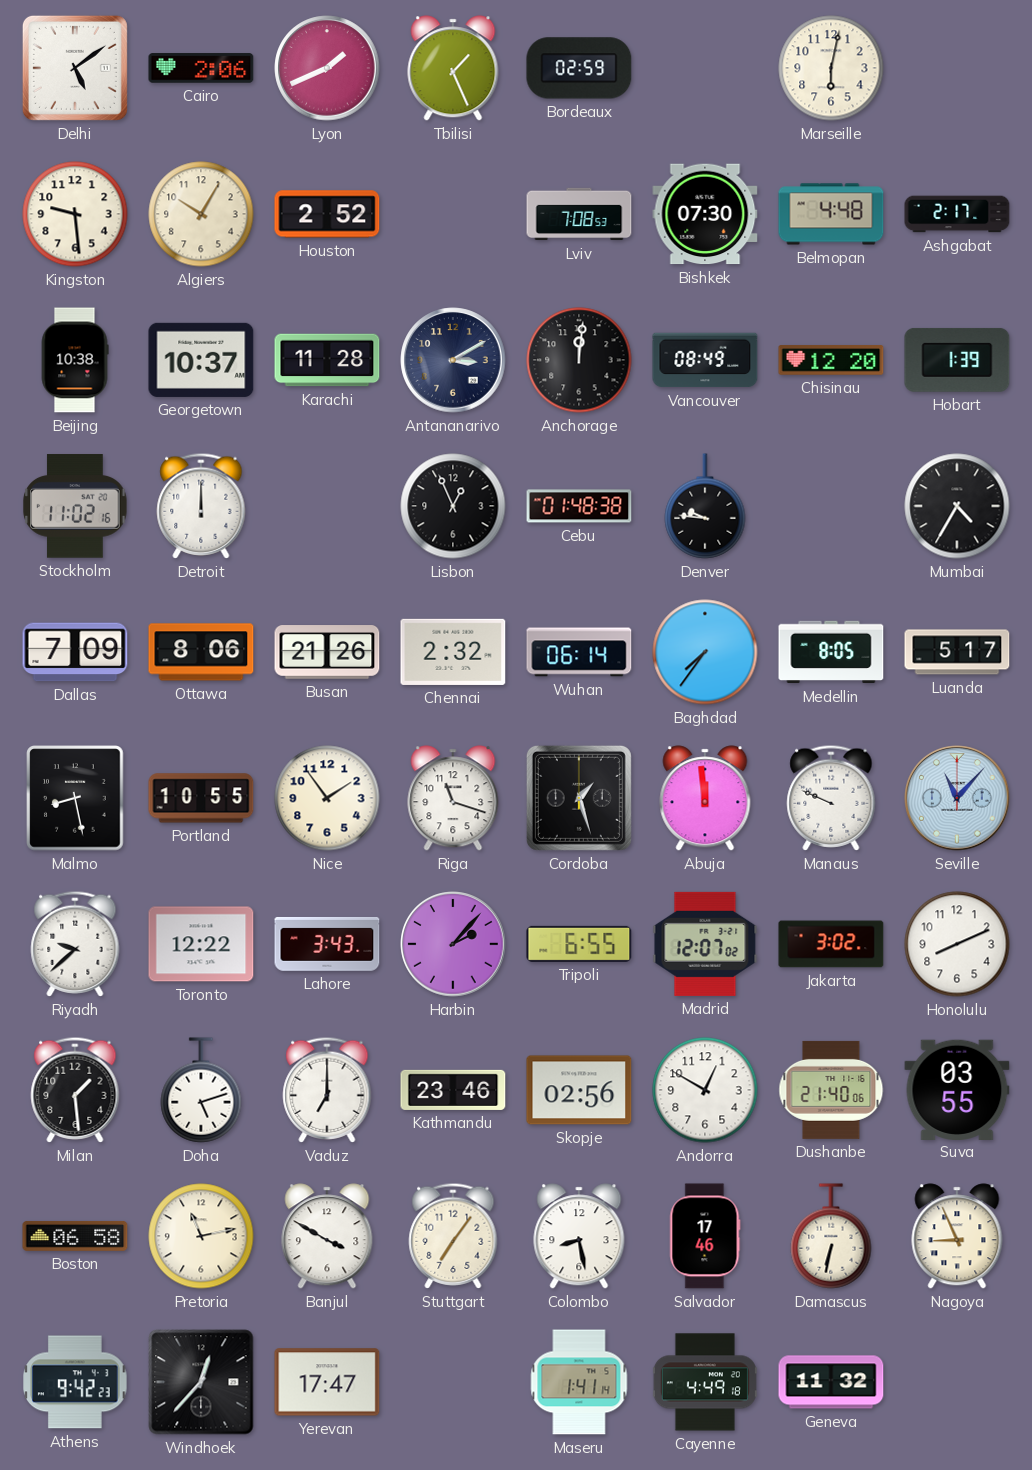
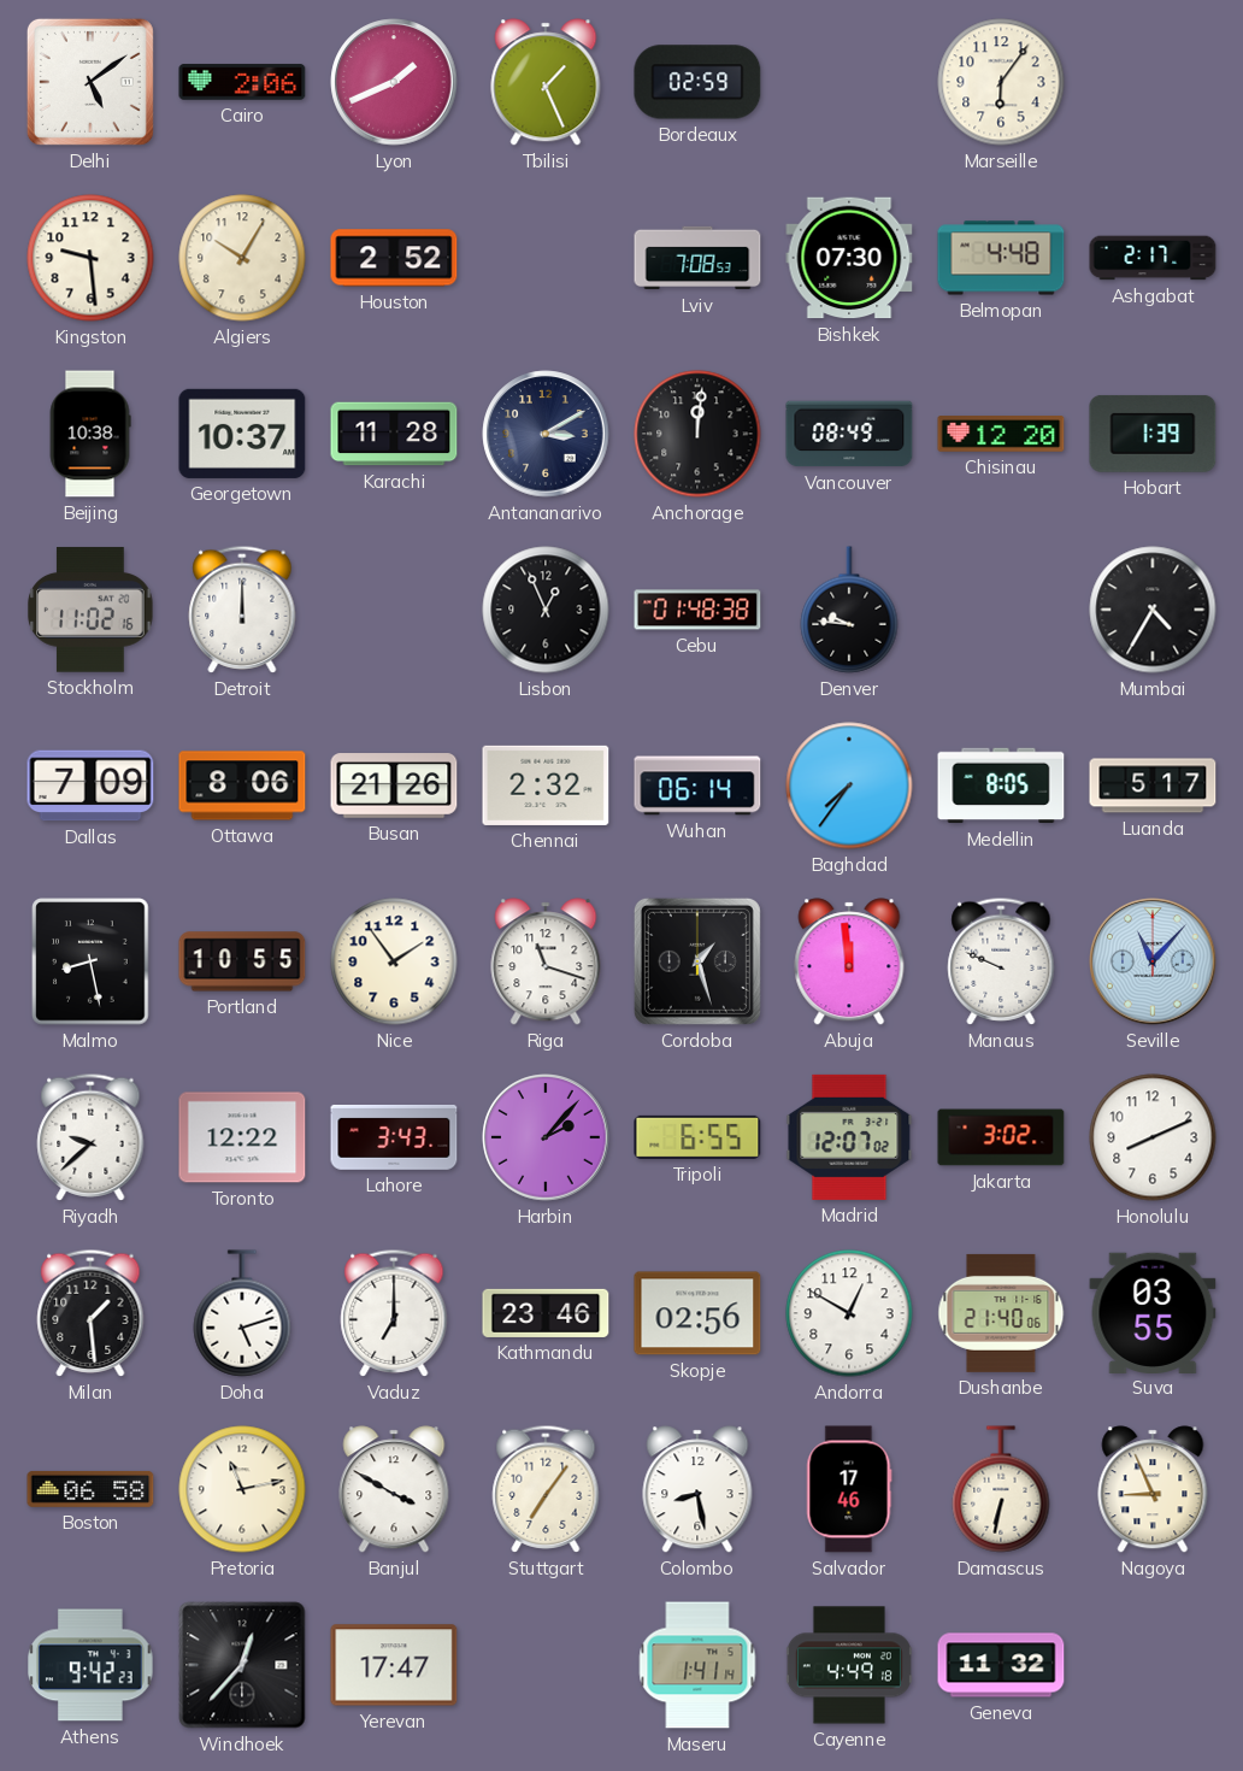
Marseille: 6:02 -> 6:06 (1001, 82)
